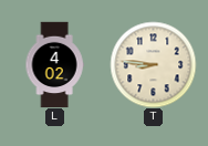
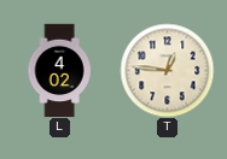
T: 8:46 -> 12:46 (167, 70)
